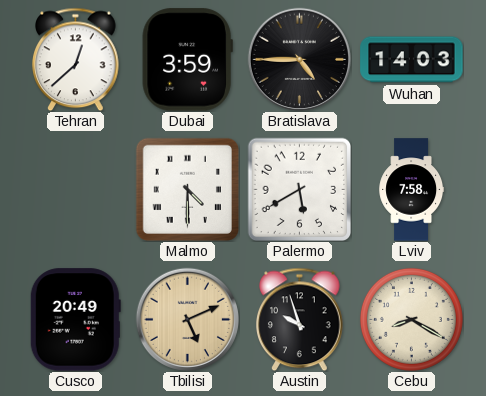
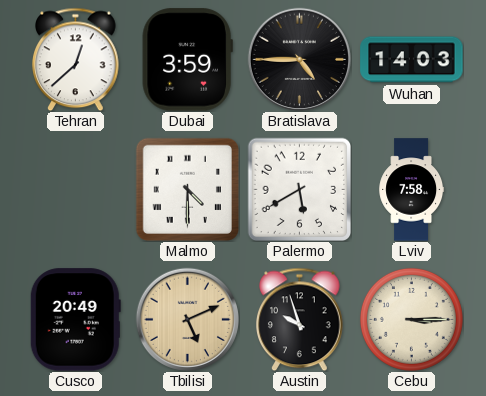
Cebu: 8:20 -> 3:15 (411, 319)
